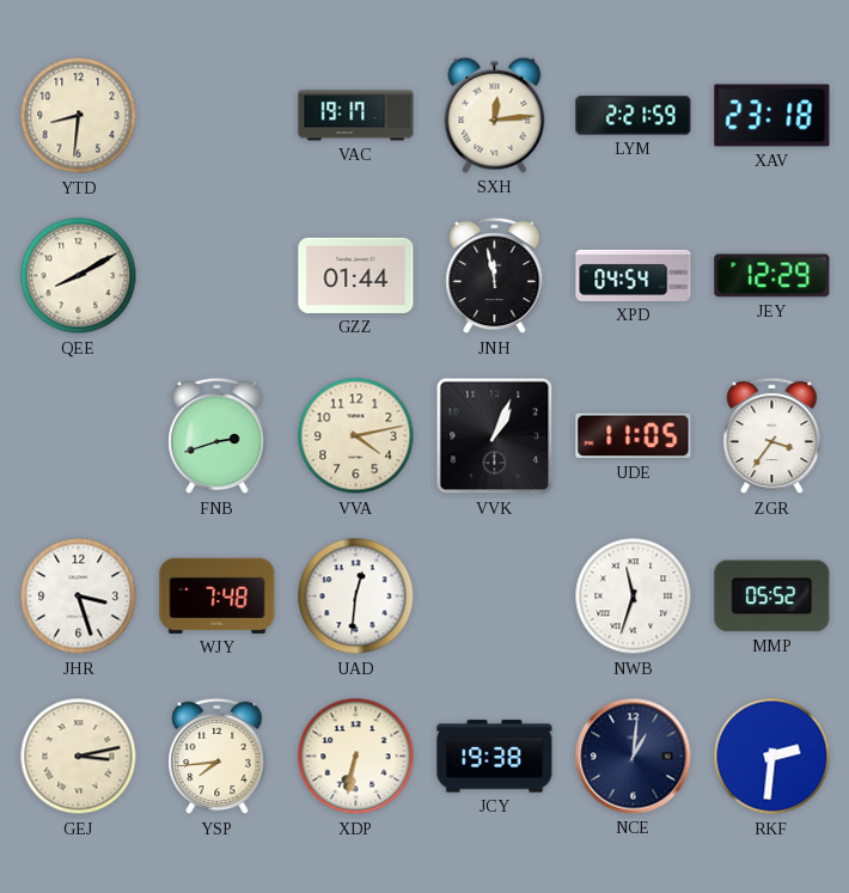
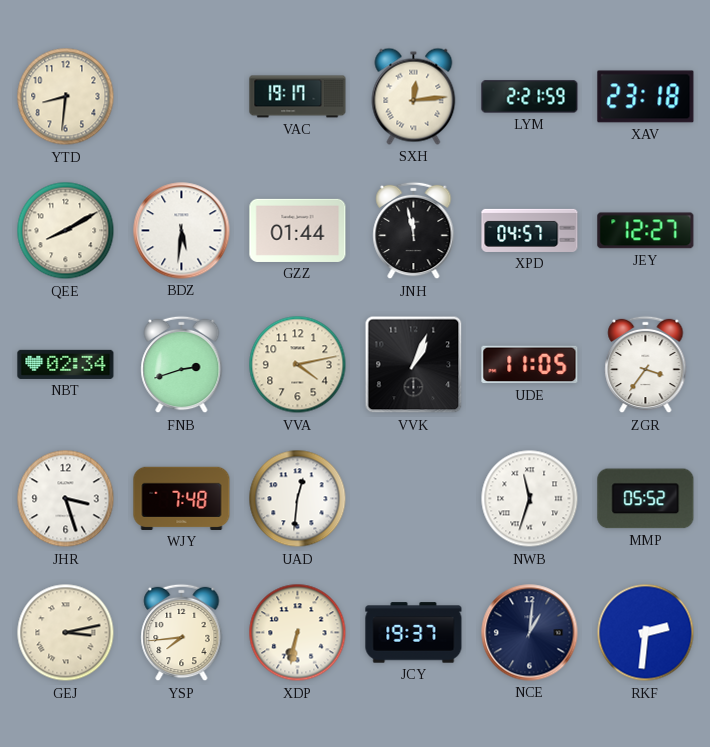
BDZ: none -> 5:31 (182, 231)
XPD: 04:54 -> 04:57 (530, 230)
JEY: 12:29 -> 12:27 (646, 231)
NBT: none -> 02:34 (66, 364)
JCY: 19:38 -> 19:37 (414, 633)
